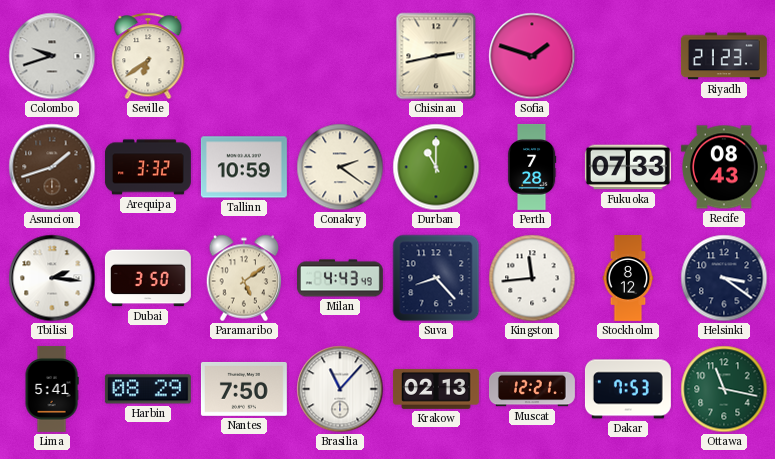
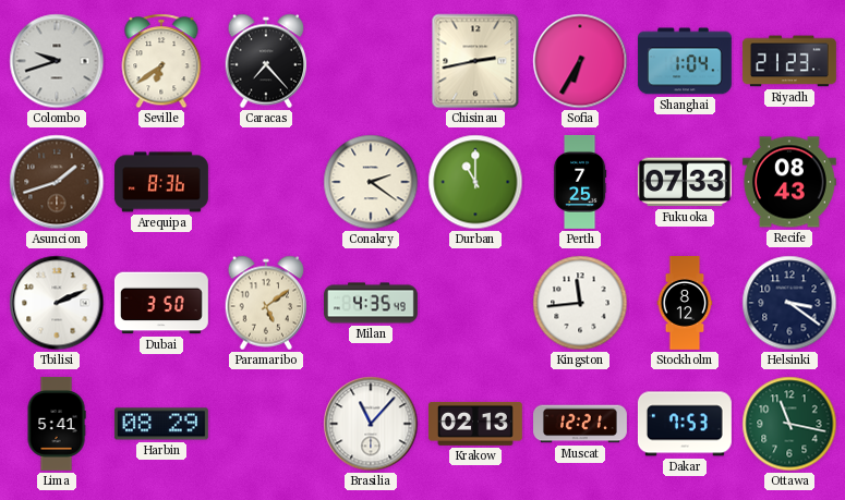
Caracas: none -> 7:23 (266, 61)
Sofia: 1:48 -> 6:35 (580, 61)
Shanghai: none -> 1:04 (685, 61)
Arequipa: 3:32 -> 8:36 (161, 182)
Tallinn: 10:59 -> none (244, 167)
Perth: 7:28 -> 7:25 (580, 182)
Tbilisi: 2:16 -> 2:11 (57, 303)
Milan: 4:43 -> 4:35 (372, 303)
Suva: 8:23 -> none (436, 278)
Nantes: 7:50 -> none (244, 389)
